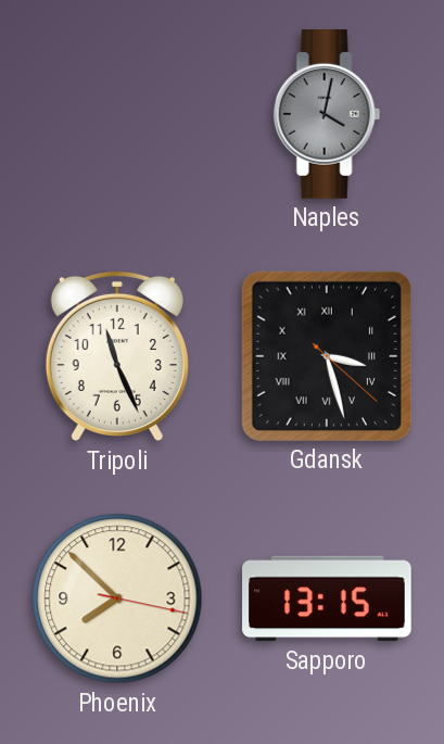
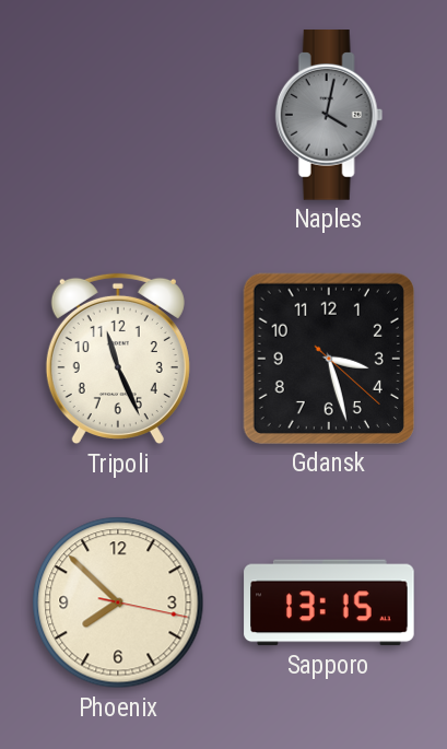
Gdansk numerals: Roman -> Arabic (329, 359)
